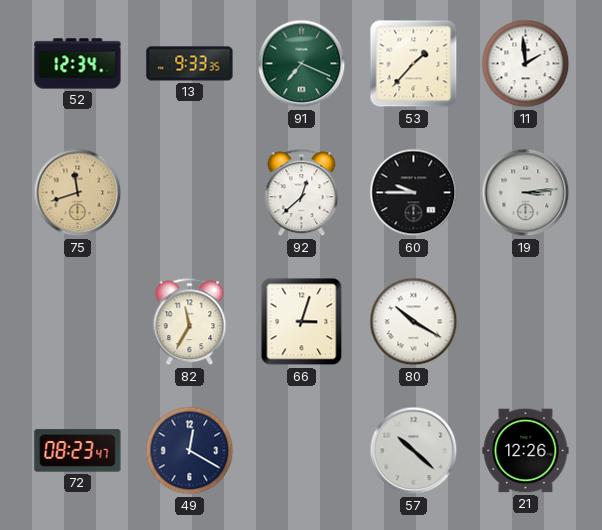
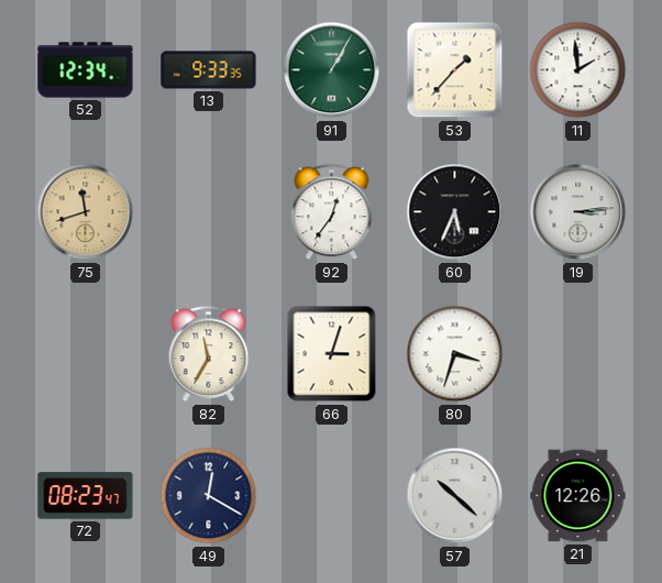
91: 7:19 -> 1:05 (332, 70)
92: 12:38 -> 12:36 (332, 212)
60: 9:45 -> 5:34 (455, 212)
80: 10:20 -> 3:33 (455, 354)
